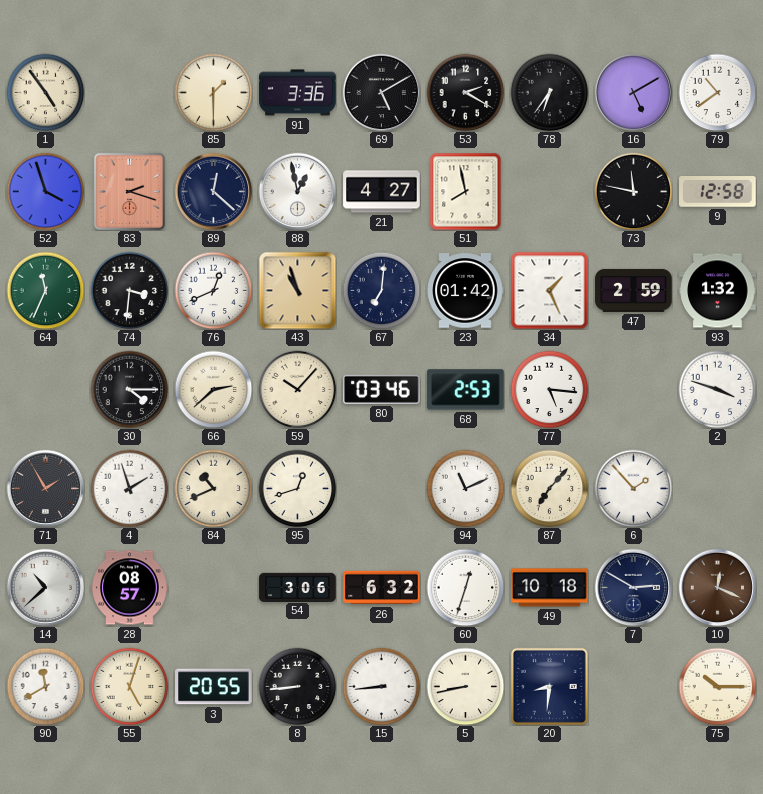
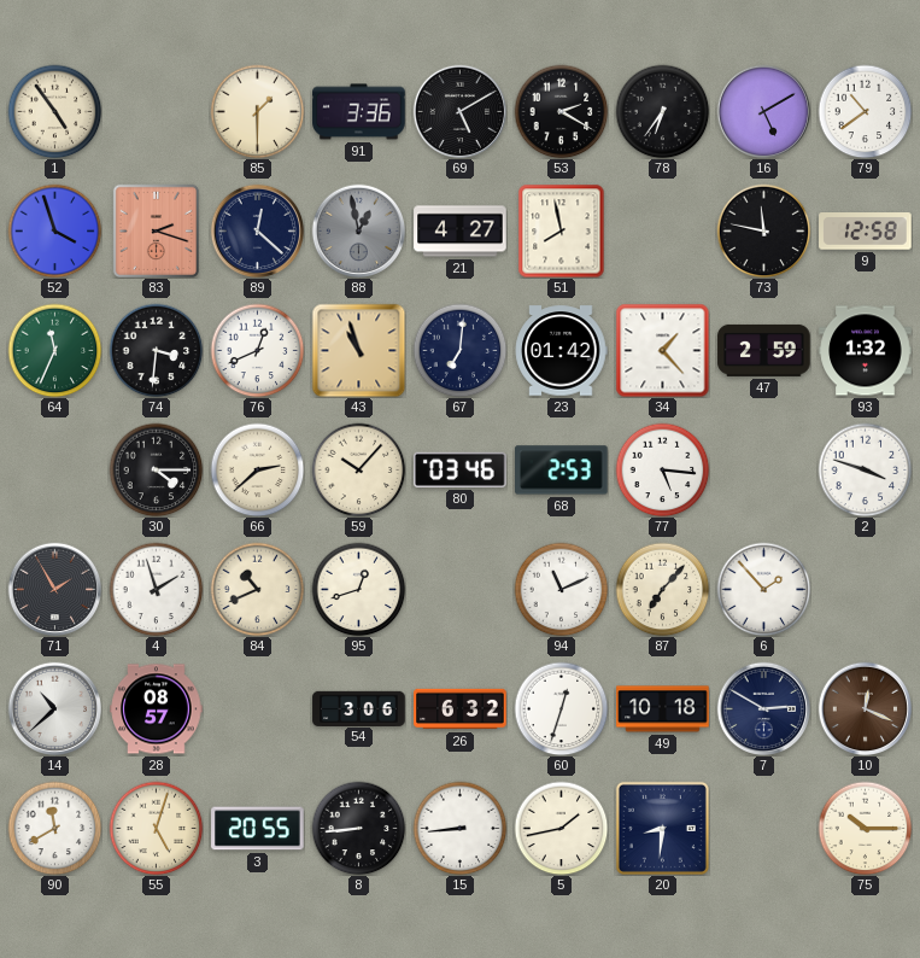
88 dial: white -> grey (358, 230)
34: 1:26 -> 1:23 (662, 350)
5: 8:43 -> 1:43 (561, 828)
